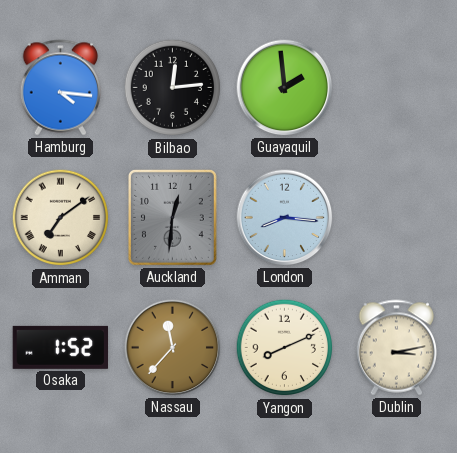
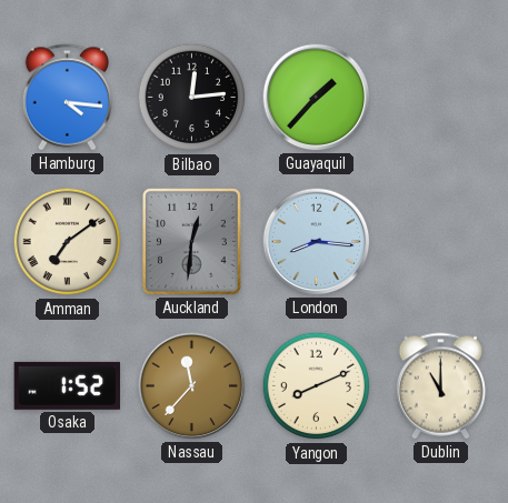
Guayaquil: 1:59 -> 1:37 (317, 98)
Dublin: 3:13 -> 11:00 (441, 386)
